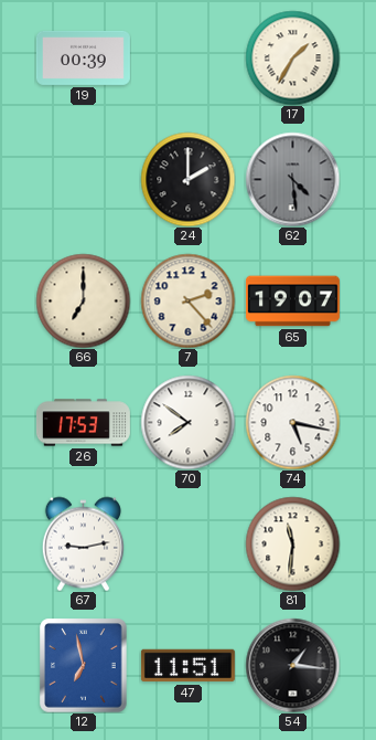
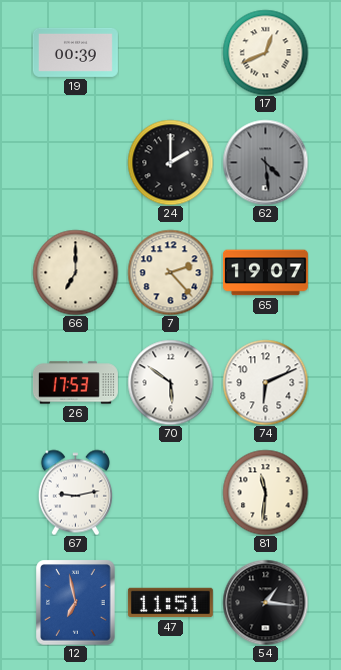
17: 1:35 -> 12:41 (265, 52)
70: 7:51 -> 5:51 (170, 382)
74: 5:17 -> 6:11 (265, 382)
